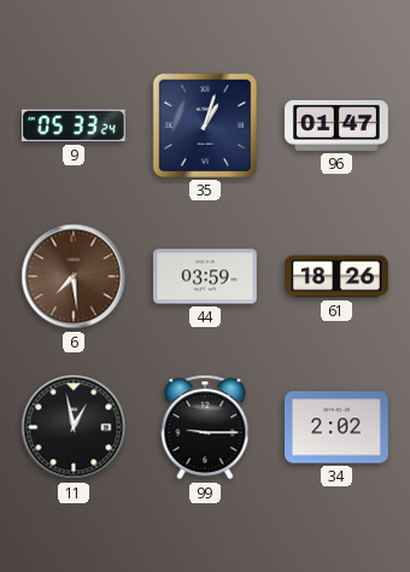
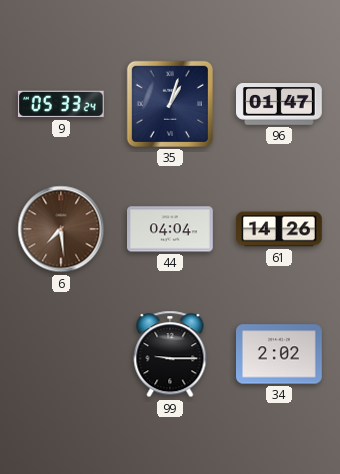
44: 03:59 -> 04:04 (171, 229)
61: 18:26 -> 14:26 (280, 229)
11: 12:58 -> none (74, 427)
